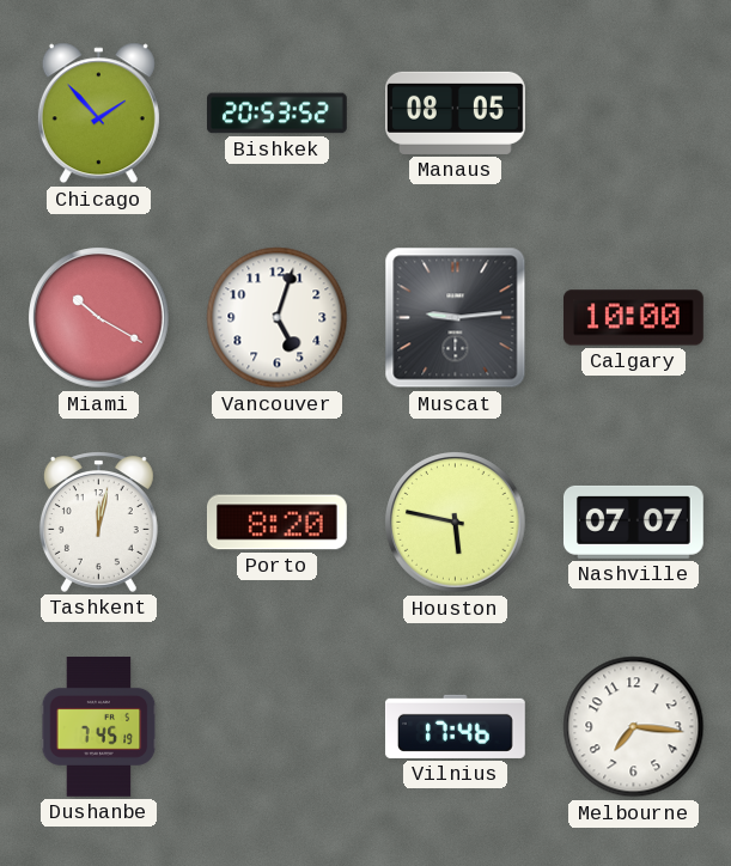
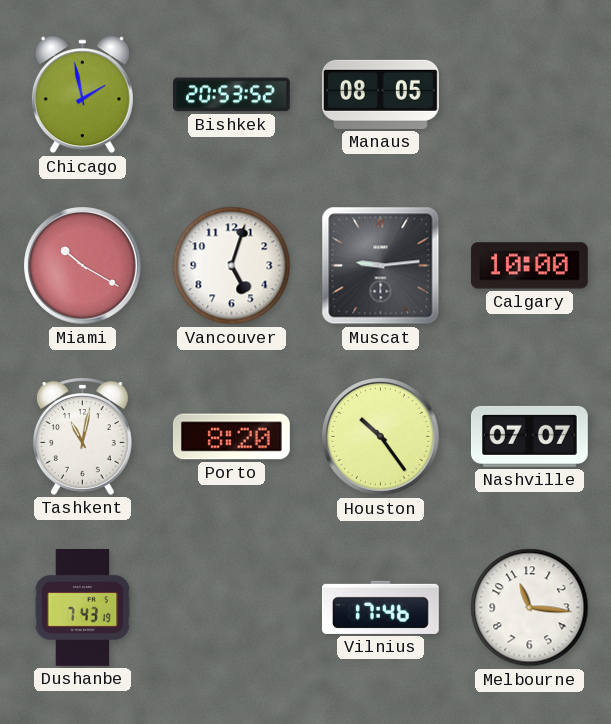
Chicago: 1:53 -> 1:58 (82, 95)
Tashkent: 12:02 -> 11:02 (82, 436)
Houston: 5:47 -> 10:24 (381, 437)
Dushanbe: 7:45 -> 7:43 (83, 608)
Melbourne: 7:16 -> 11:16 (530, 608)
